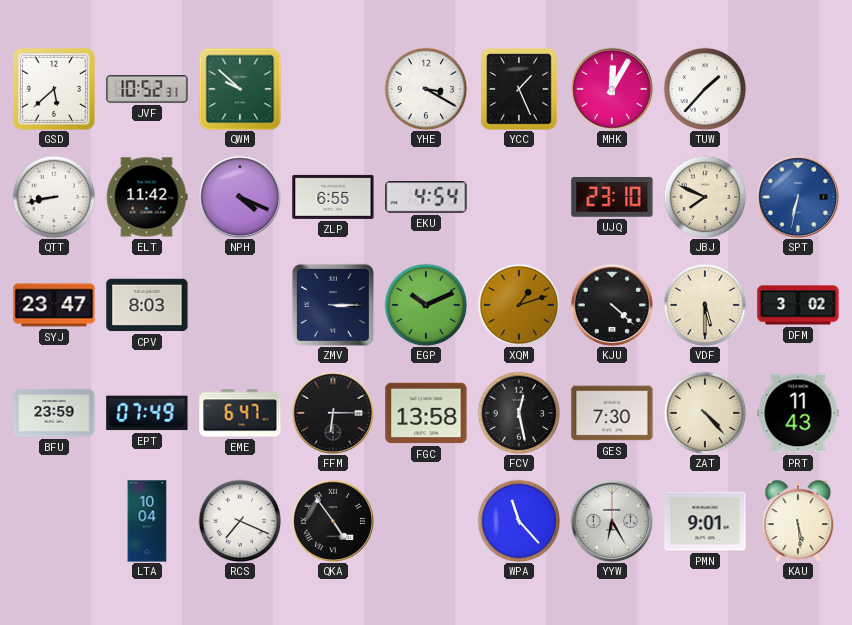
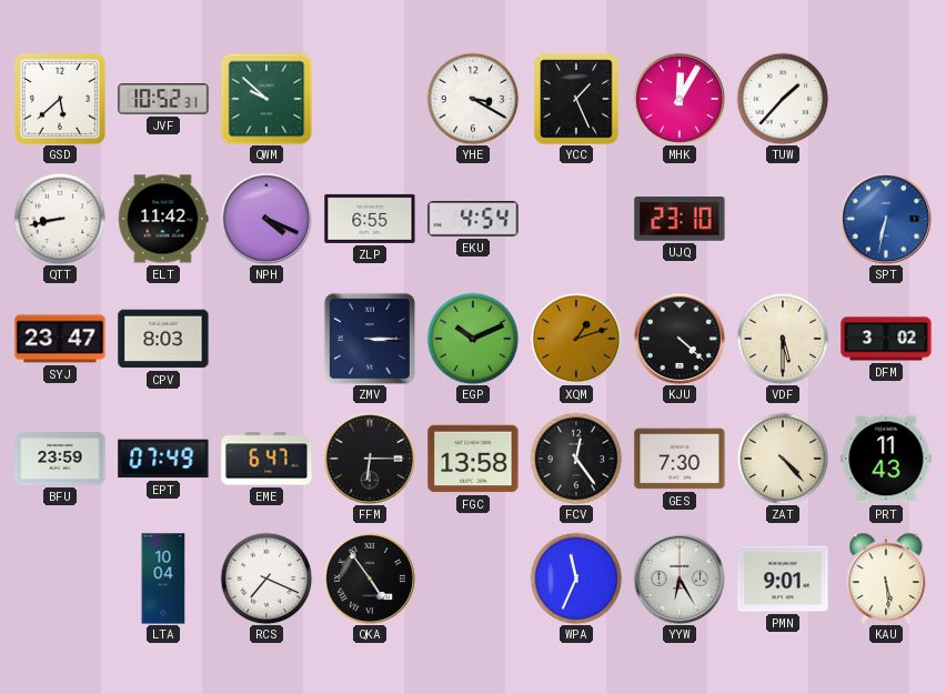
JBJ: 7:49 -> none (705, 197)
FCV: 12:28 -> 12:24 (576, 459)
WPA: 11:23 -> 11:34 (576, 579)
